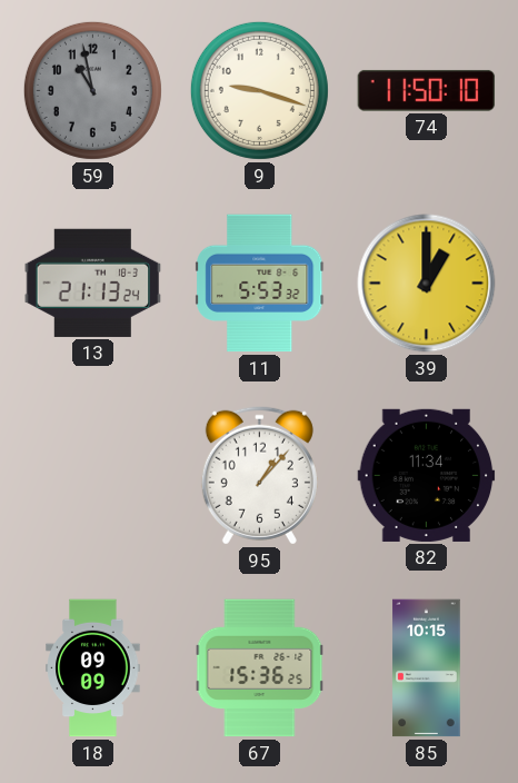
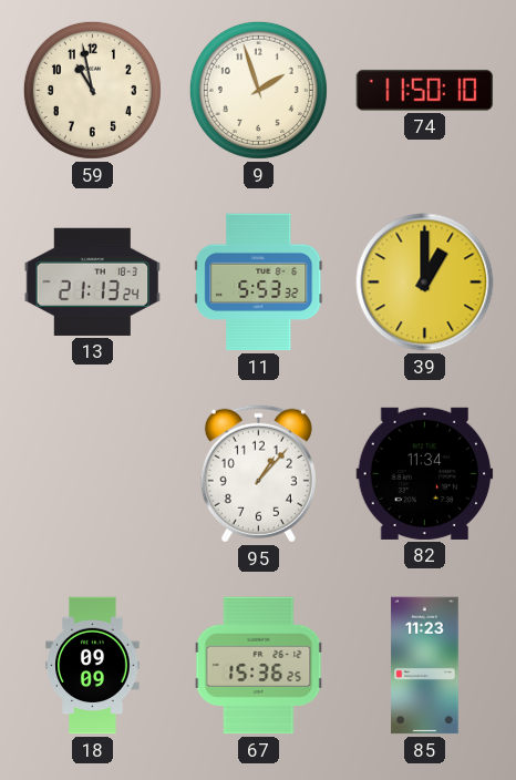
59 dial: grey -> cream (92, 90)
9: 9:18 -> 1:57 (258, 90)
85: 10:15 -> 11:23 (425, 666)
